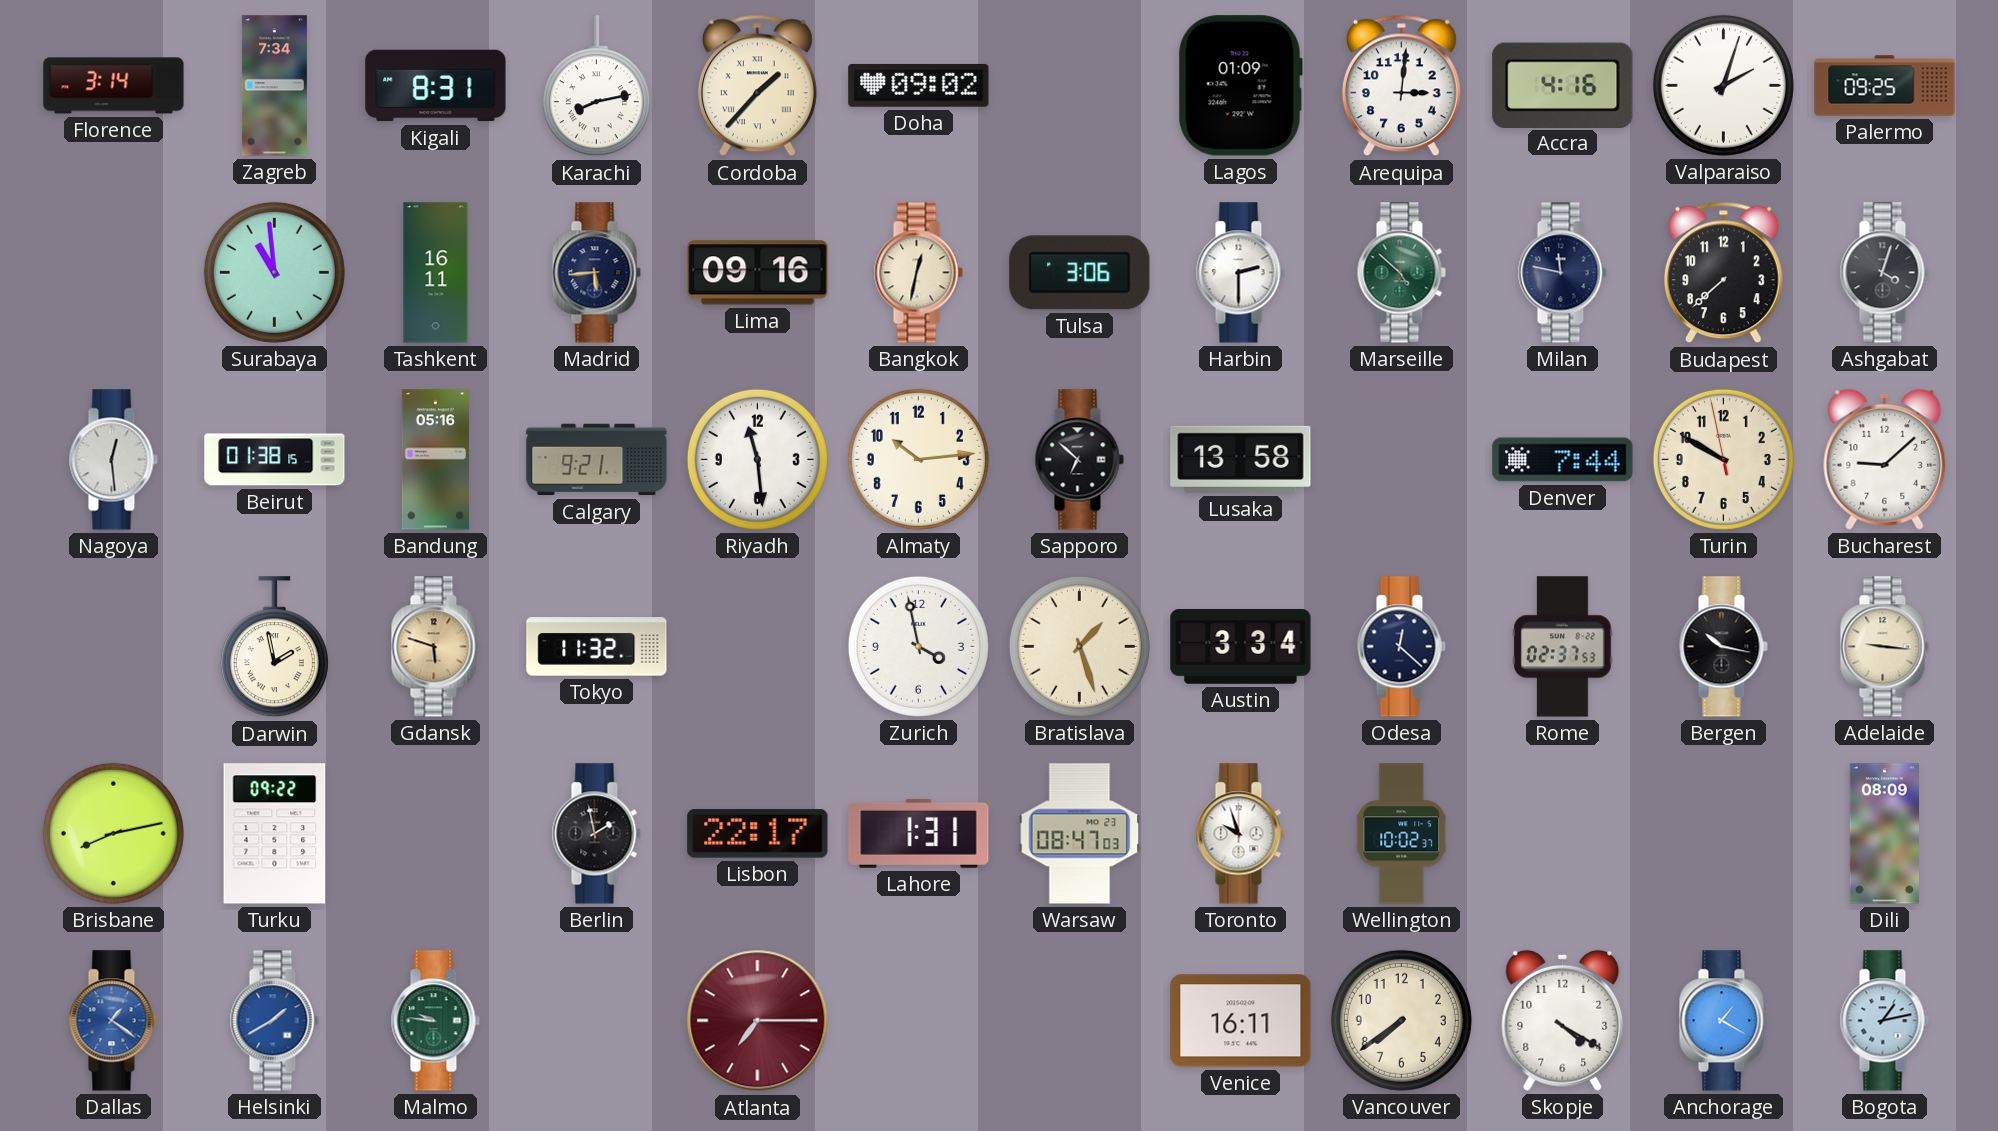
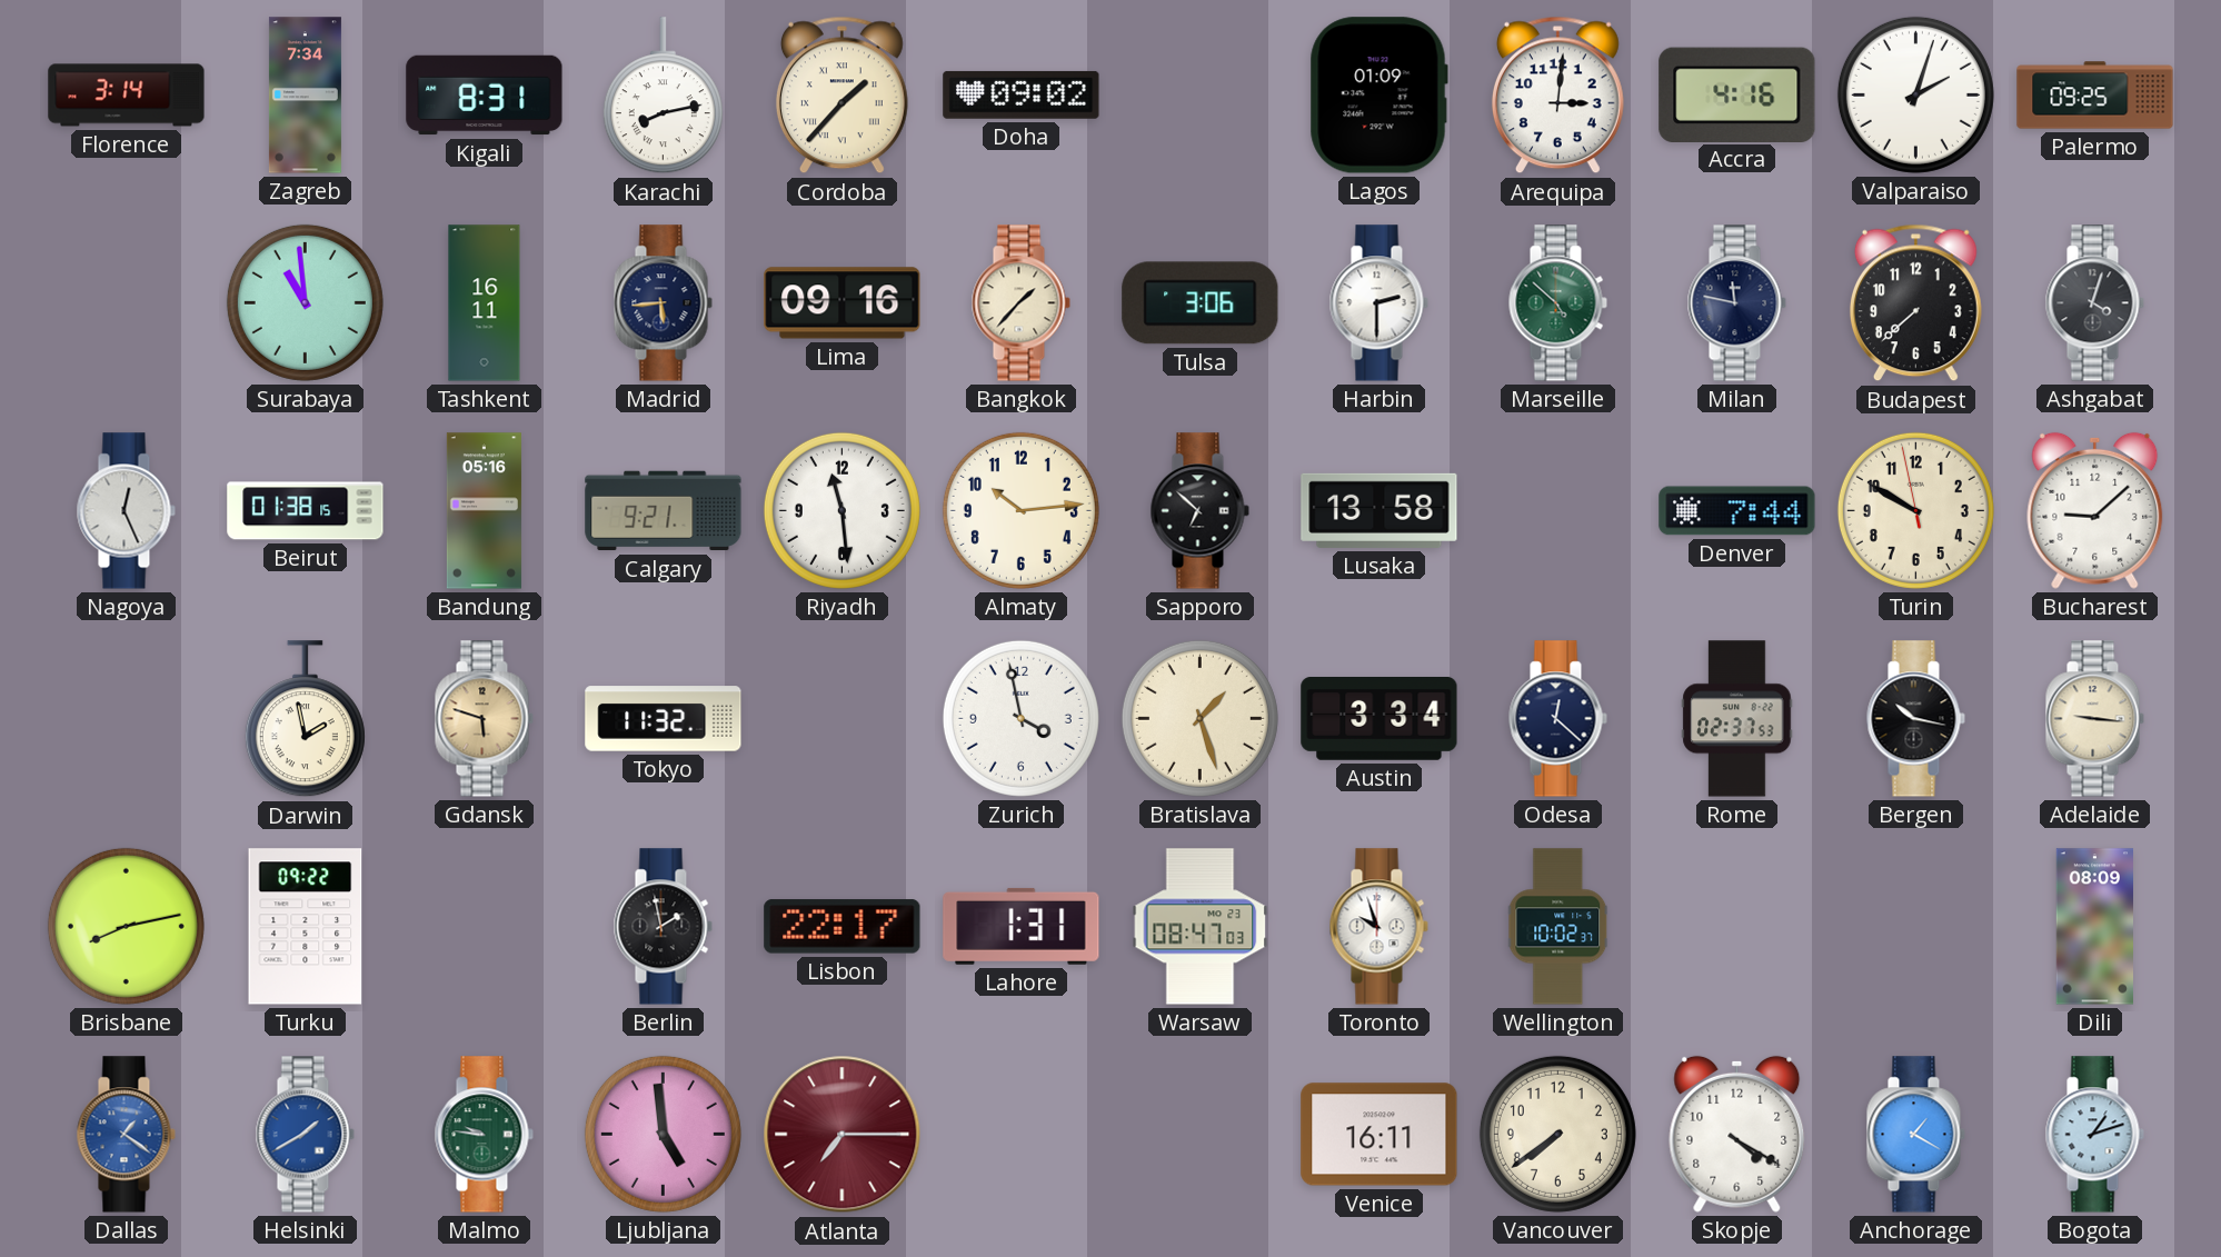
Bangkok: 12:32 -> 1:37 (1020, 303)
Nagoya: 12:29 -> 12:26 (126, 511)
Ljubljana: none -> 4:59 (663, 1134)
Bogota: 1:13 -> 1:12 (2094, 1135)
